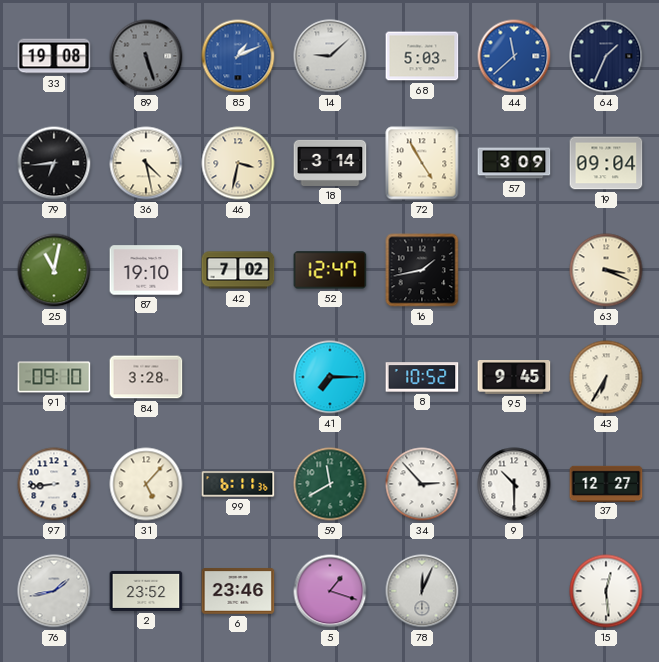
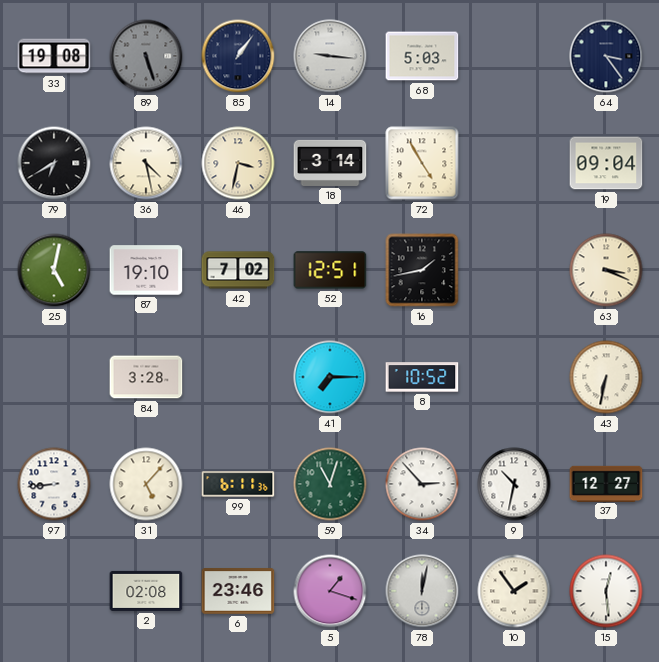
85: 1:11 -> 1:06 (238, 56)
85 dial: blue -> navy (238, 56)
14: 9:08 -> 9:16 (330, 56)
44: 11:38 -> none (514, 56)
64: 1:34 -> 3:24 (606, 56)
79: 6:44 -> 6:40 (54, 163)
57: 3:09 -> none (514, 163)
25: 11:02 -> 5:02 (54, 270)
52: 12:47 -> 12:51 (330, 270)
91: 09:10 -> none (54, 377)
95: 9:45 -> none (514, 378)
43: 6:35 -> 6:32 (606, 377)
59: 11:40 -> 11:03 (330, 484)
9: 10:30 -> 10:32 (514, 484)
76: 1:43 -> none (54, 591)
2: 23:52 -> 02:08 (146, 591)
78: 12:04 -> 12:02 (422, 591)
10: none -> 1:54 (514, 591)
